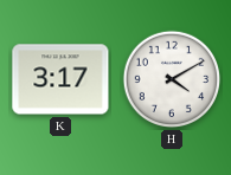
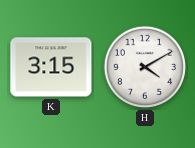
K: 3:17 -> 3:15 (51, 67)
